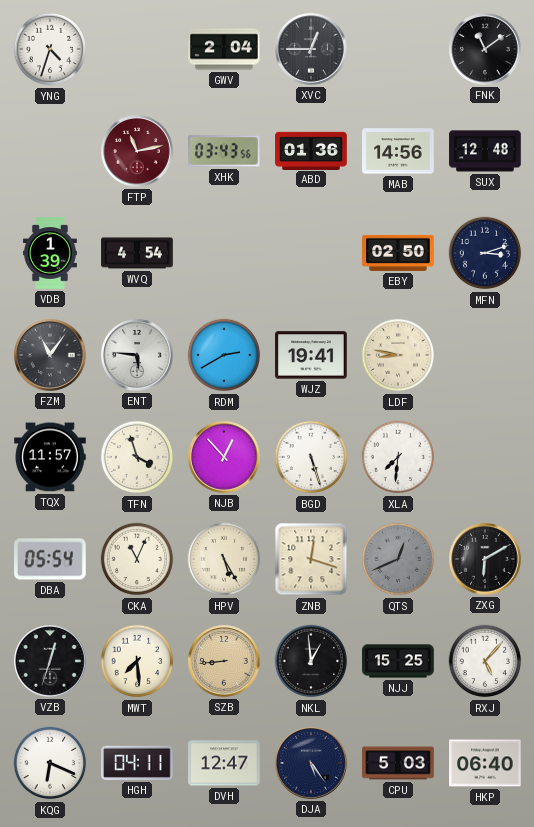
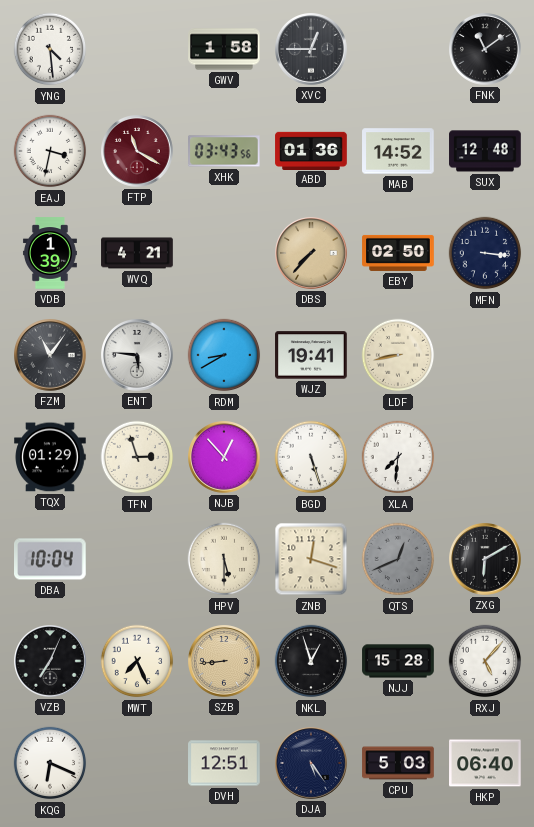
YNG: 4:33 -> 4:29 (50, 49)
GWV: 2:04 -> 1:58 (224, 49)
EAJ: none -> 3:32 (50, 151)
FTP: 11:13 -> 11:20 (138, 152)
MAB: 14:56 -> 14:52 (398, 151)
WVQ: 4:54 -> 4:21 (137, 253)
DBS: none -> 7:37 (312, 254)
MFN: 3:12 -> 3:16 (485, 253)
RDM: 2:40 -> 8:40 (224, 355)
LDF: 8:47 -> 8:43 (398, 355)
TQX: 11:57 -> 01:29 (50, 457)
TFN: 3:57 -> 2:57 (137, 457)
DBA: 05:54 -> 10:04 (51, 559)
CKA: 11:04 -> none (137, 559)
HPV: 5:25 -> 5:30 (224, 559)
VZB: 12:33 -> 7:04 (51, 662)
MWT: 7:29 -> 7:26 (137, 661)
NKL: 12:59 -> 12:57 (311, 661)
NJJ: 15:25 -> 15:28 (398, 661)
HGH: 04:11 -> none (138, 763)
DVH: 12:47 -> 12:51 (224, 763)
